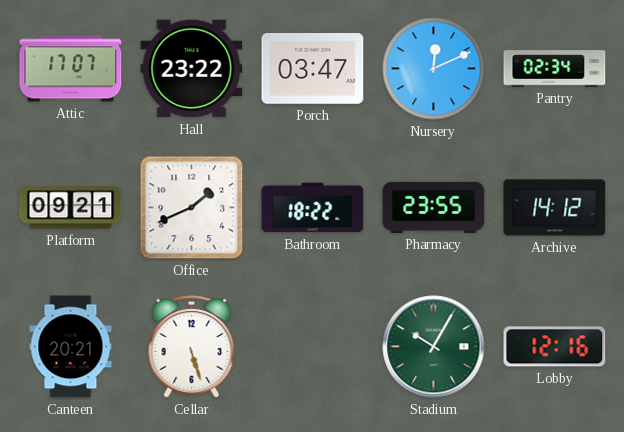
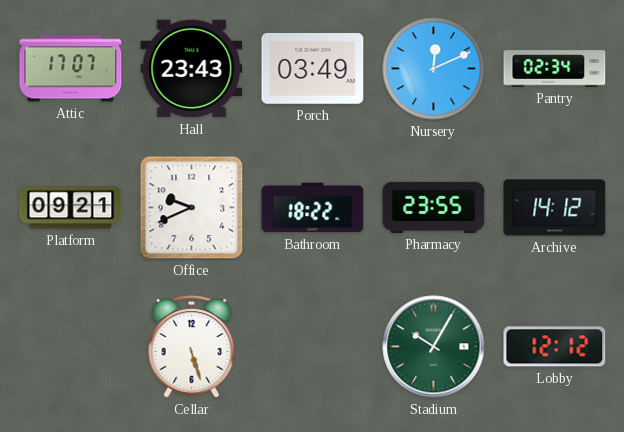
Hall: 23:22 -> 23:43 (192, 69)
Porch: 03:47 -> 03:49 (313, 69)
Office: 1:41 -> 9:41 (192, 208)
Canteen: 20:21 -> none (71, 347)
Lobby: 12:16 -> 12:12 (555, 347)
